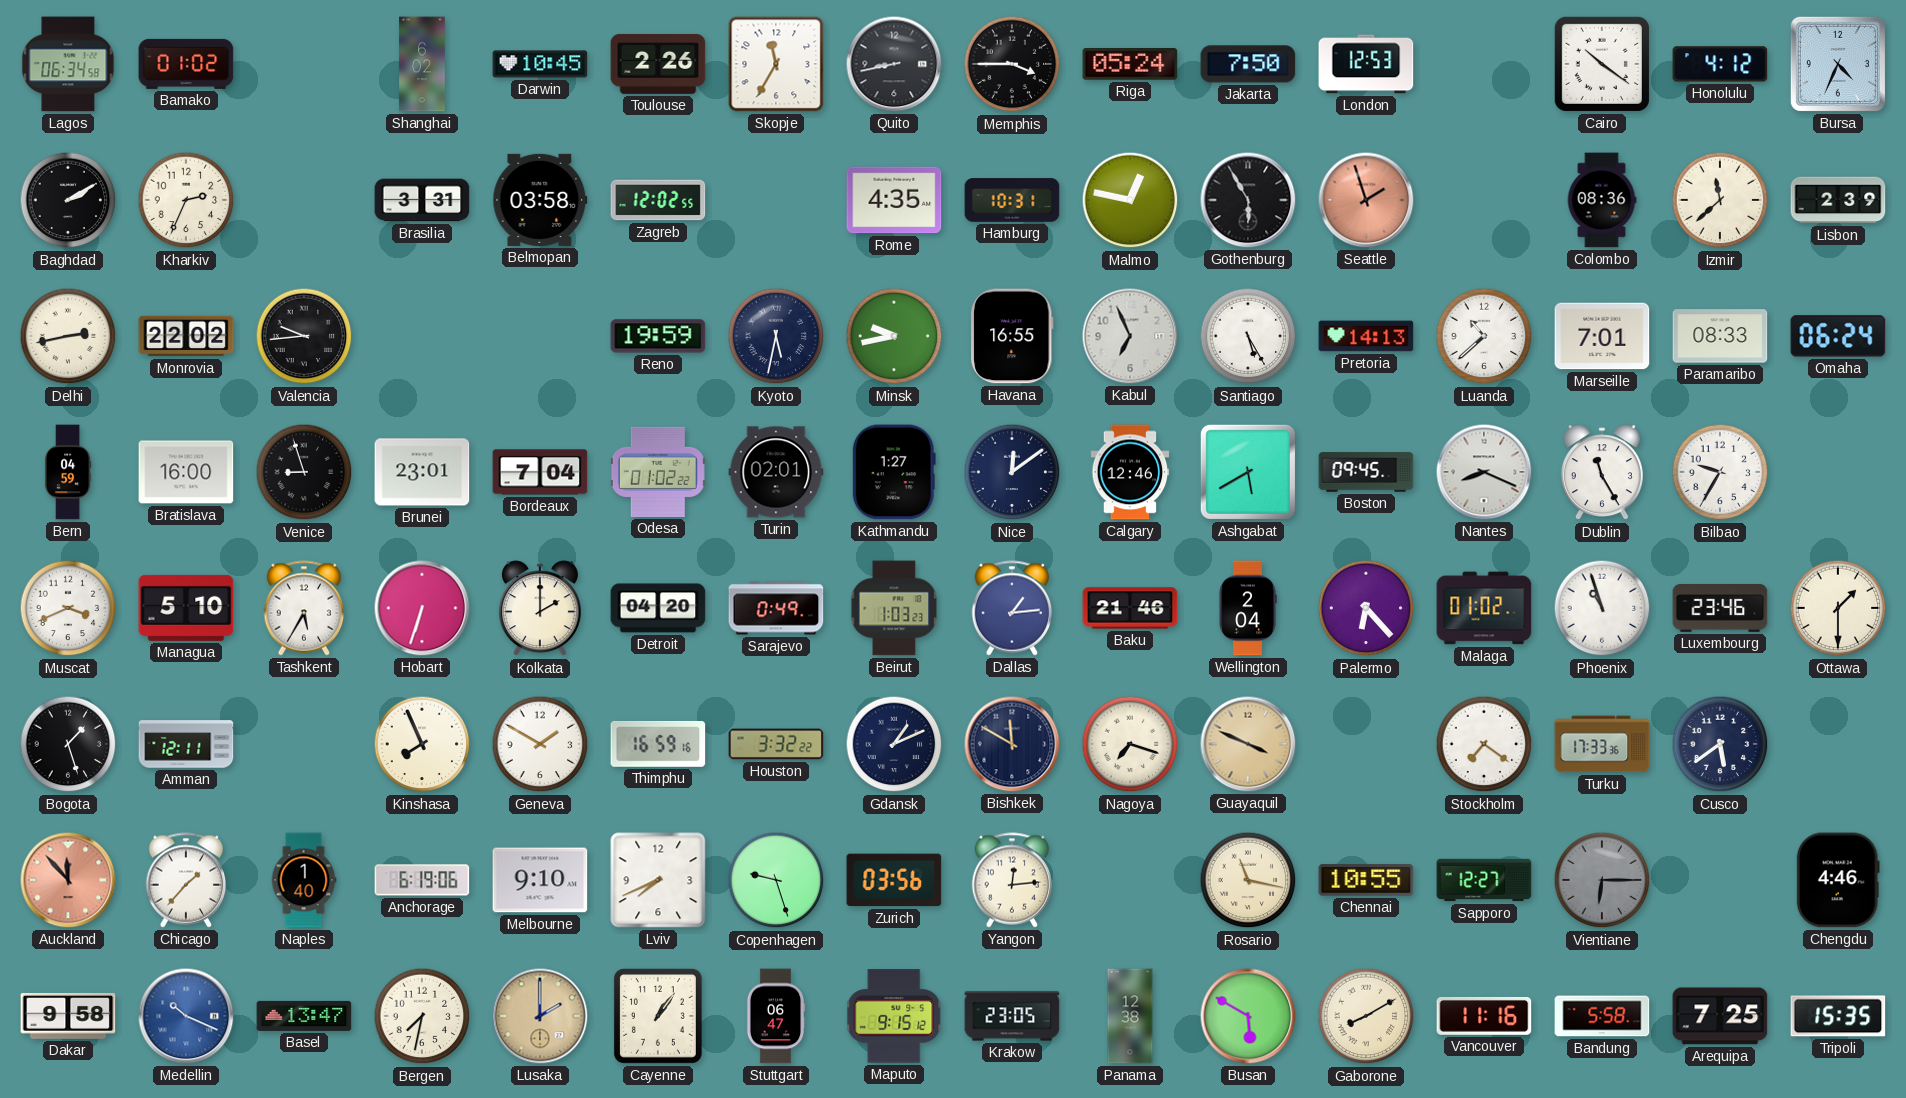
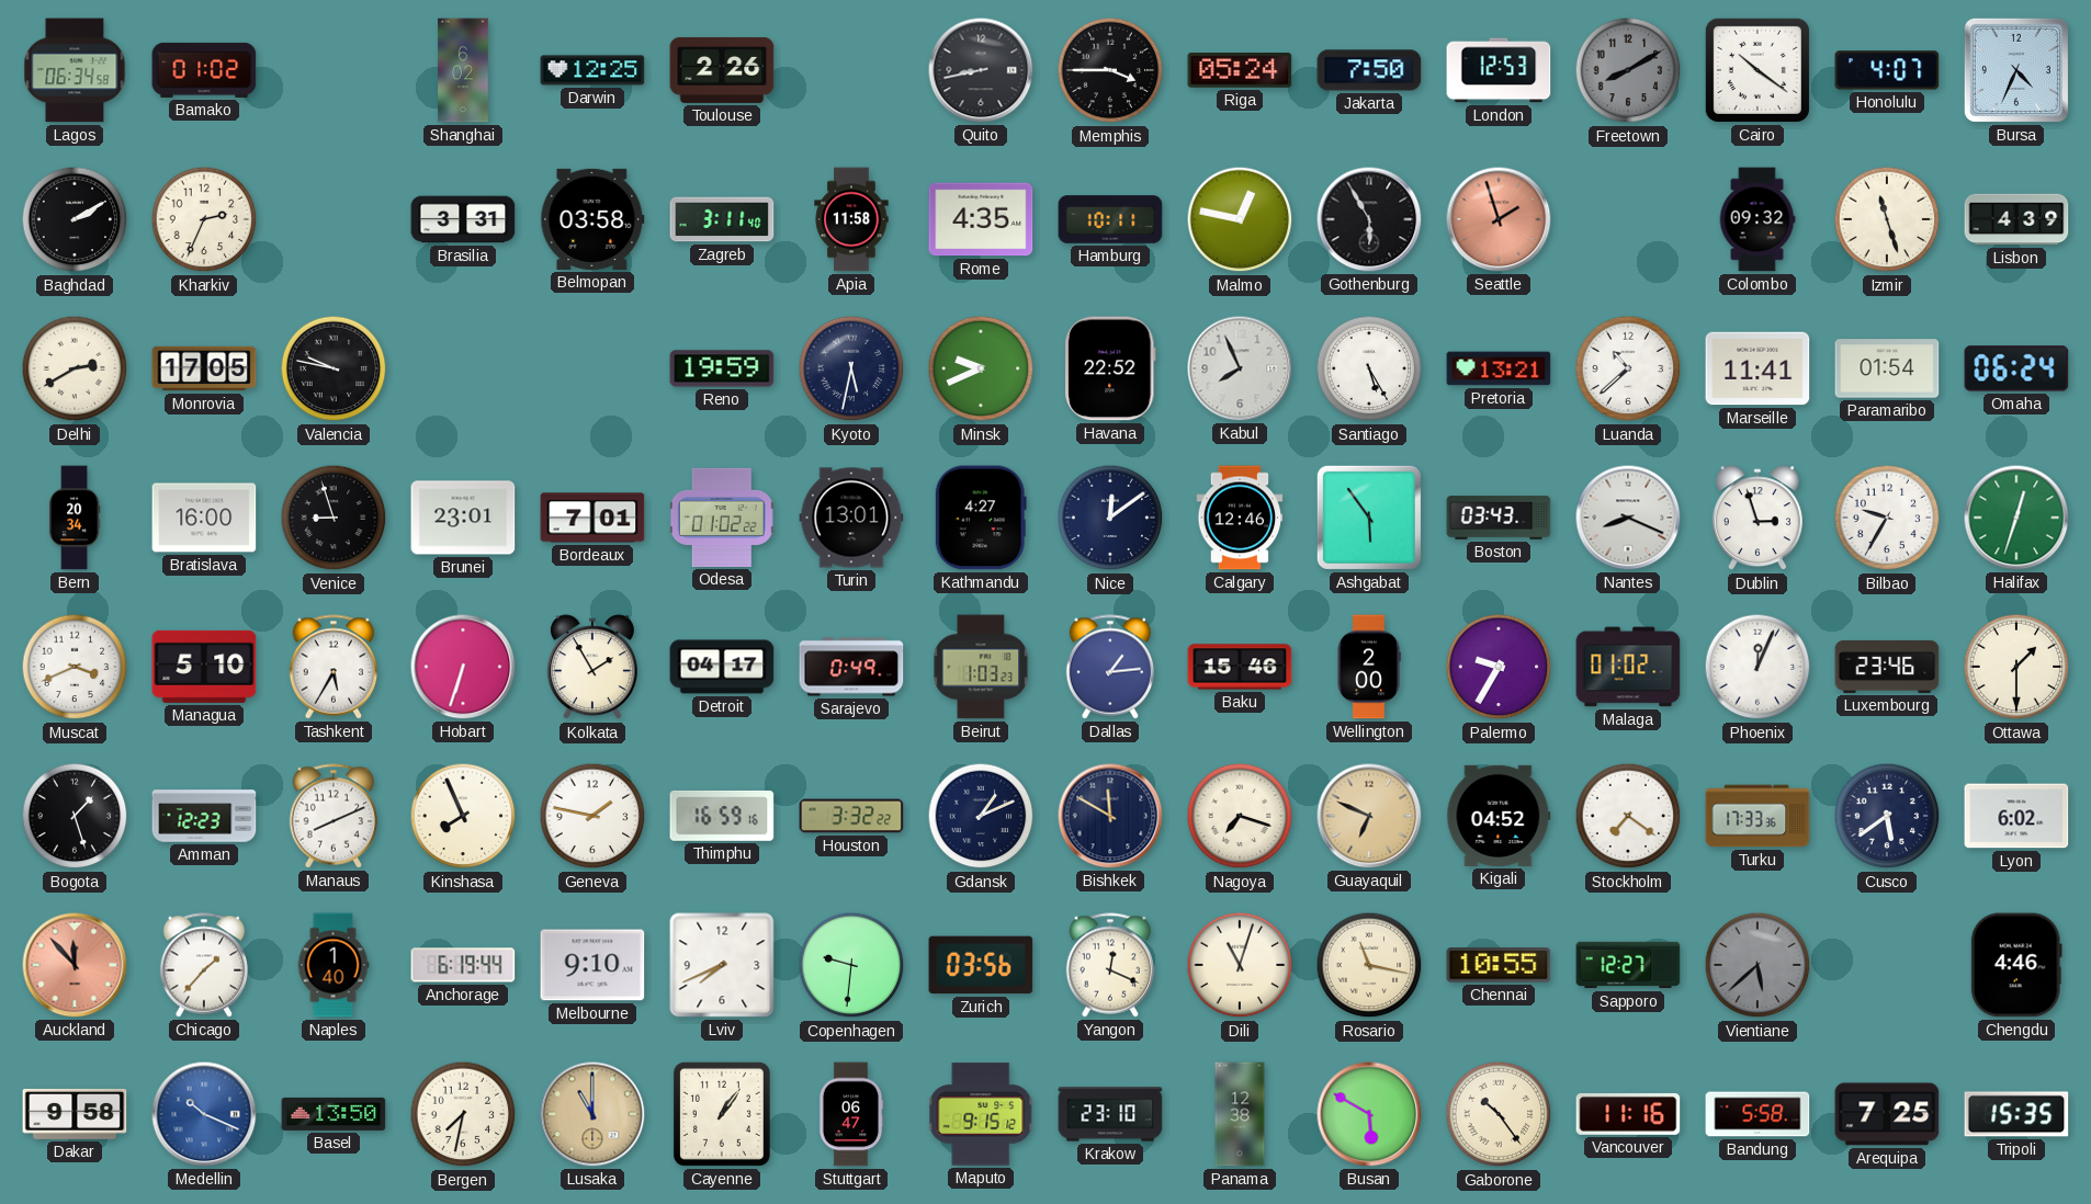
Darwin: 10:45 -> 12:25 (592, 70)
Skopje: 11:35 -> none (776, 64)
Freetown: none -> 8:10 (1628, 70)
Honolulu: 4:12 -> 4:07 (1887, 70)
Zagreb: 12:02 -> 3:11 (722, 219)
Apia: none -> 11:58 (851, 219)
Hamburg: 10:31 -> 10:11 (1110, 219)
Colombo: 08:36 -> 09:32 (1757, 219)
Izmir: 11:38 -> 11:27 (1887, 219)
Lisbon: 2:39 -> 4:39 (2016, 219)
Delhi: 2:43 -> 2:40 (75, 368)
Monrovia: 22:02 -> 17:05 (204, 368)
Valencia: 9:44 -> 9:47 (334, 368)
Minsk: 9:43 -> 9:41 (981, 368)
Havana: 16:55 -> 22:52 (1111, 368)
Kabul: 6:56 -> 7:56 (1240, 368)
Pretoria: 14:13 -> 13:21 (1499, 368)
Marseille: 7:01 -> 11:41 (1757, 368)
Paramaribo: 08:33 -> 01:54 (1887, 368)
Bern: 04:59 -> 20:34 (75, 518)
Bordeaux: 7:04 -> 7:01 (592, 518)
Turin: 02:01 -> 13:01 (851, 518)
Kathmandu: 1:27 -> 4:27 (981, 518)
Ashgabat: 5:40 -> 5:54 (1369, 518)
Boston: 09:45 -> 03:43 (1499, 518)
Dublin: 11:25 -> 2:57 (1757, 519)
Halifax: none -> 12:33 (2016, 518)
Kolkata: 2:00 -> 1:55 (592, 668)
Detroit: 04:20 -> 04:17 (722, 667)
Baku: 21:46 -> 15:46 (1240, 667)
Wellington: 2:04 -> 2:00 (1369, 667)
Palermo: 6:23 -> 9:35 (1499, 667)
Phoenix: 10:57 -> 12:04 (1757, 667)
Amman: 12:11 -> 12:23 (204, 816)
Manaus: none -> 8:11 (334, 816)
Geneva: 1:50 -> 1:47 (592, 816)
Guayaquil: 3:49 -> 6:49 (1369, 816)
Kigali: none -> 04:52 (1499, 816)
Lyon: none -> 6:02 (2016, 816)
Anchorage: 6:19:06 -> 6:19:44 (463, 965)
Copenhagen: 9:27 -> 9:31 (851, 965)
Yangon: 12:14 -> 12:19 (1110, 965)
Dili: none -> 11:03 (1240, 965)
Vientiane: 6:15 -> 5:38 (1757, 965)
Basel: 13:47 -> 13:50 (334, 1114)
Lusaka: 2:00 -> 11:00 (592, 1114)
Krakow: 23:05 -> 23:10 (1110, 1114)
Gaborone: 8:10 -> 10:24 (1499, 1114)
